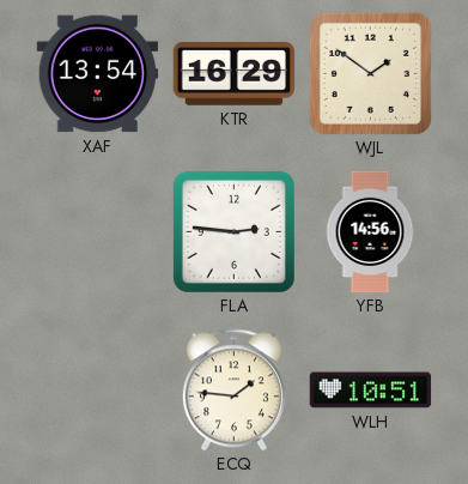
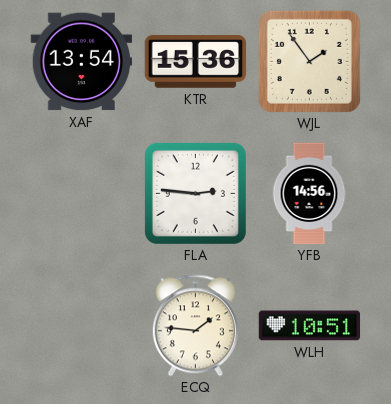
KTR: 16:29 -> 15:36 (196, 62)
WJL: 1:51 -> 1:54 (309, 61)
